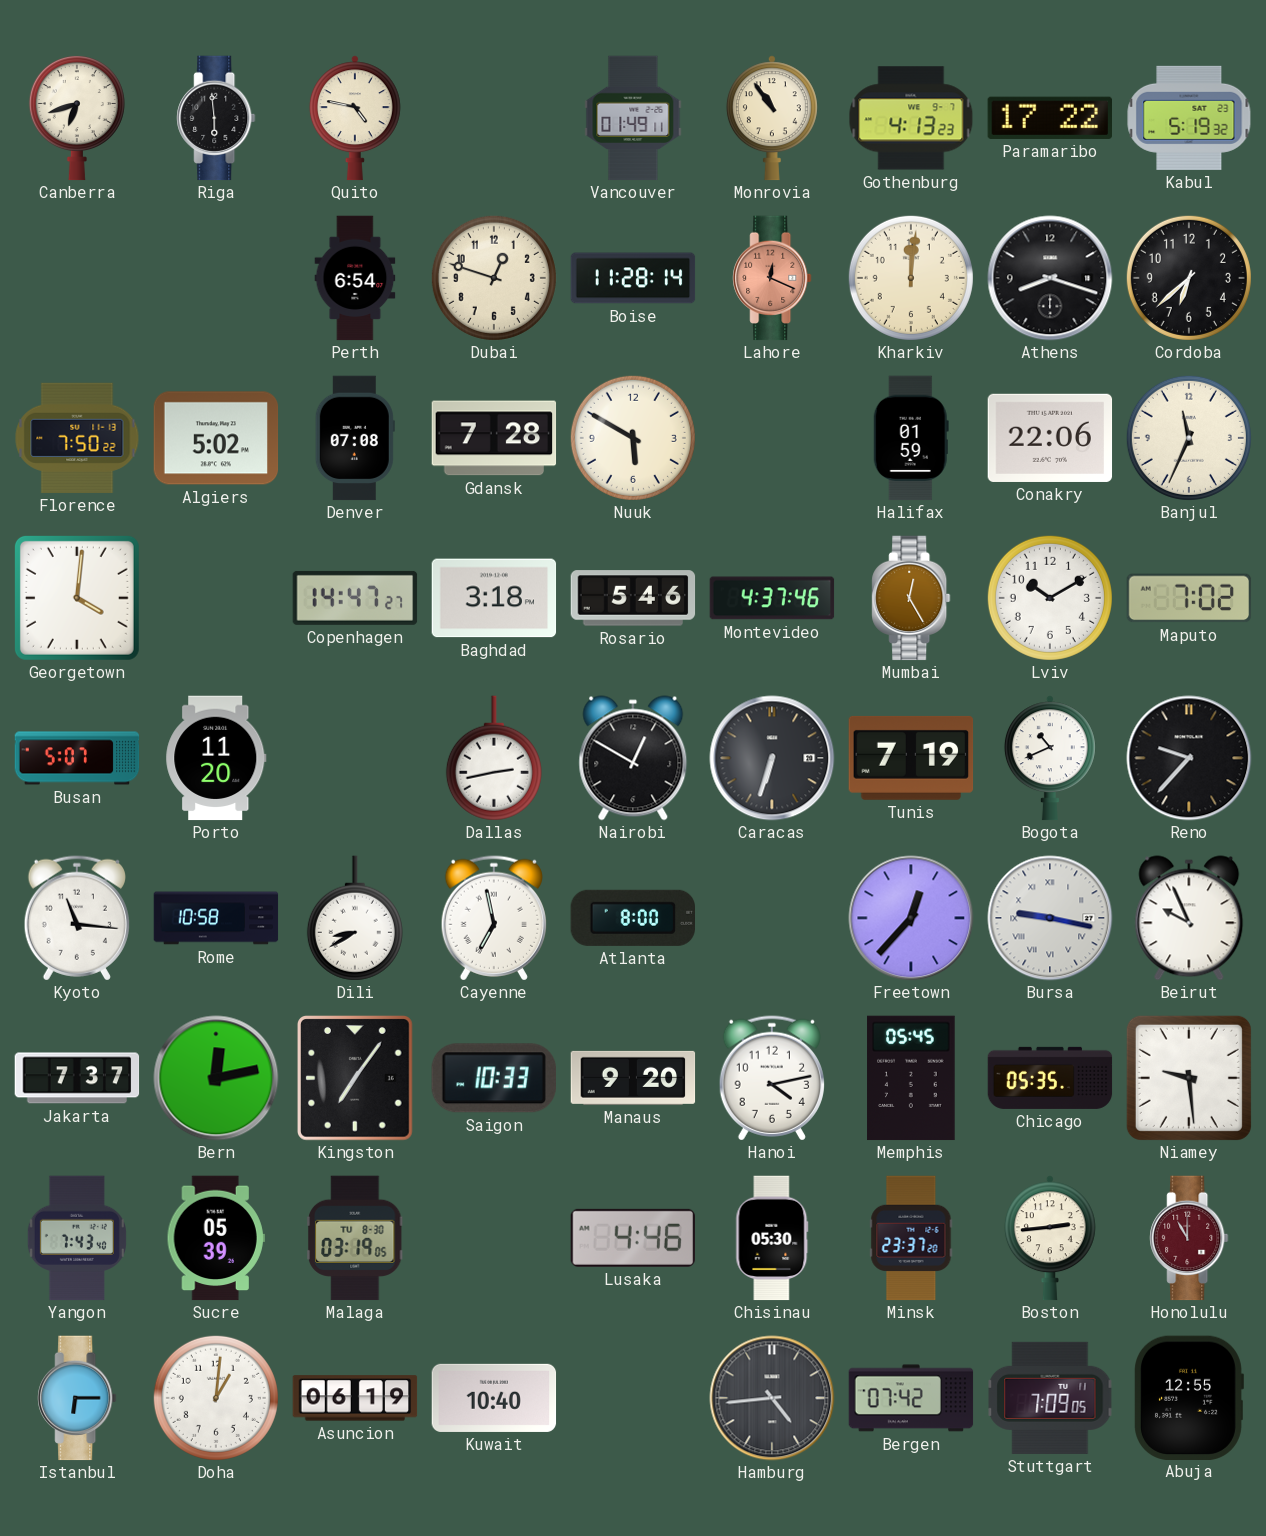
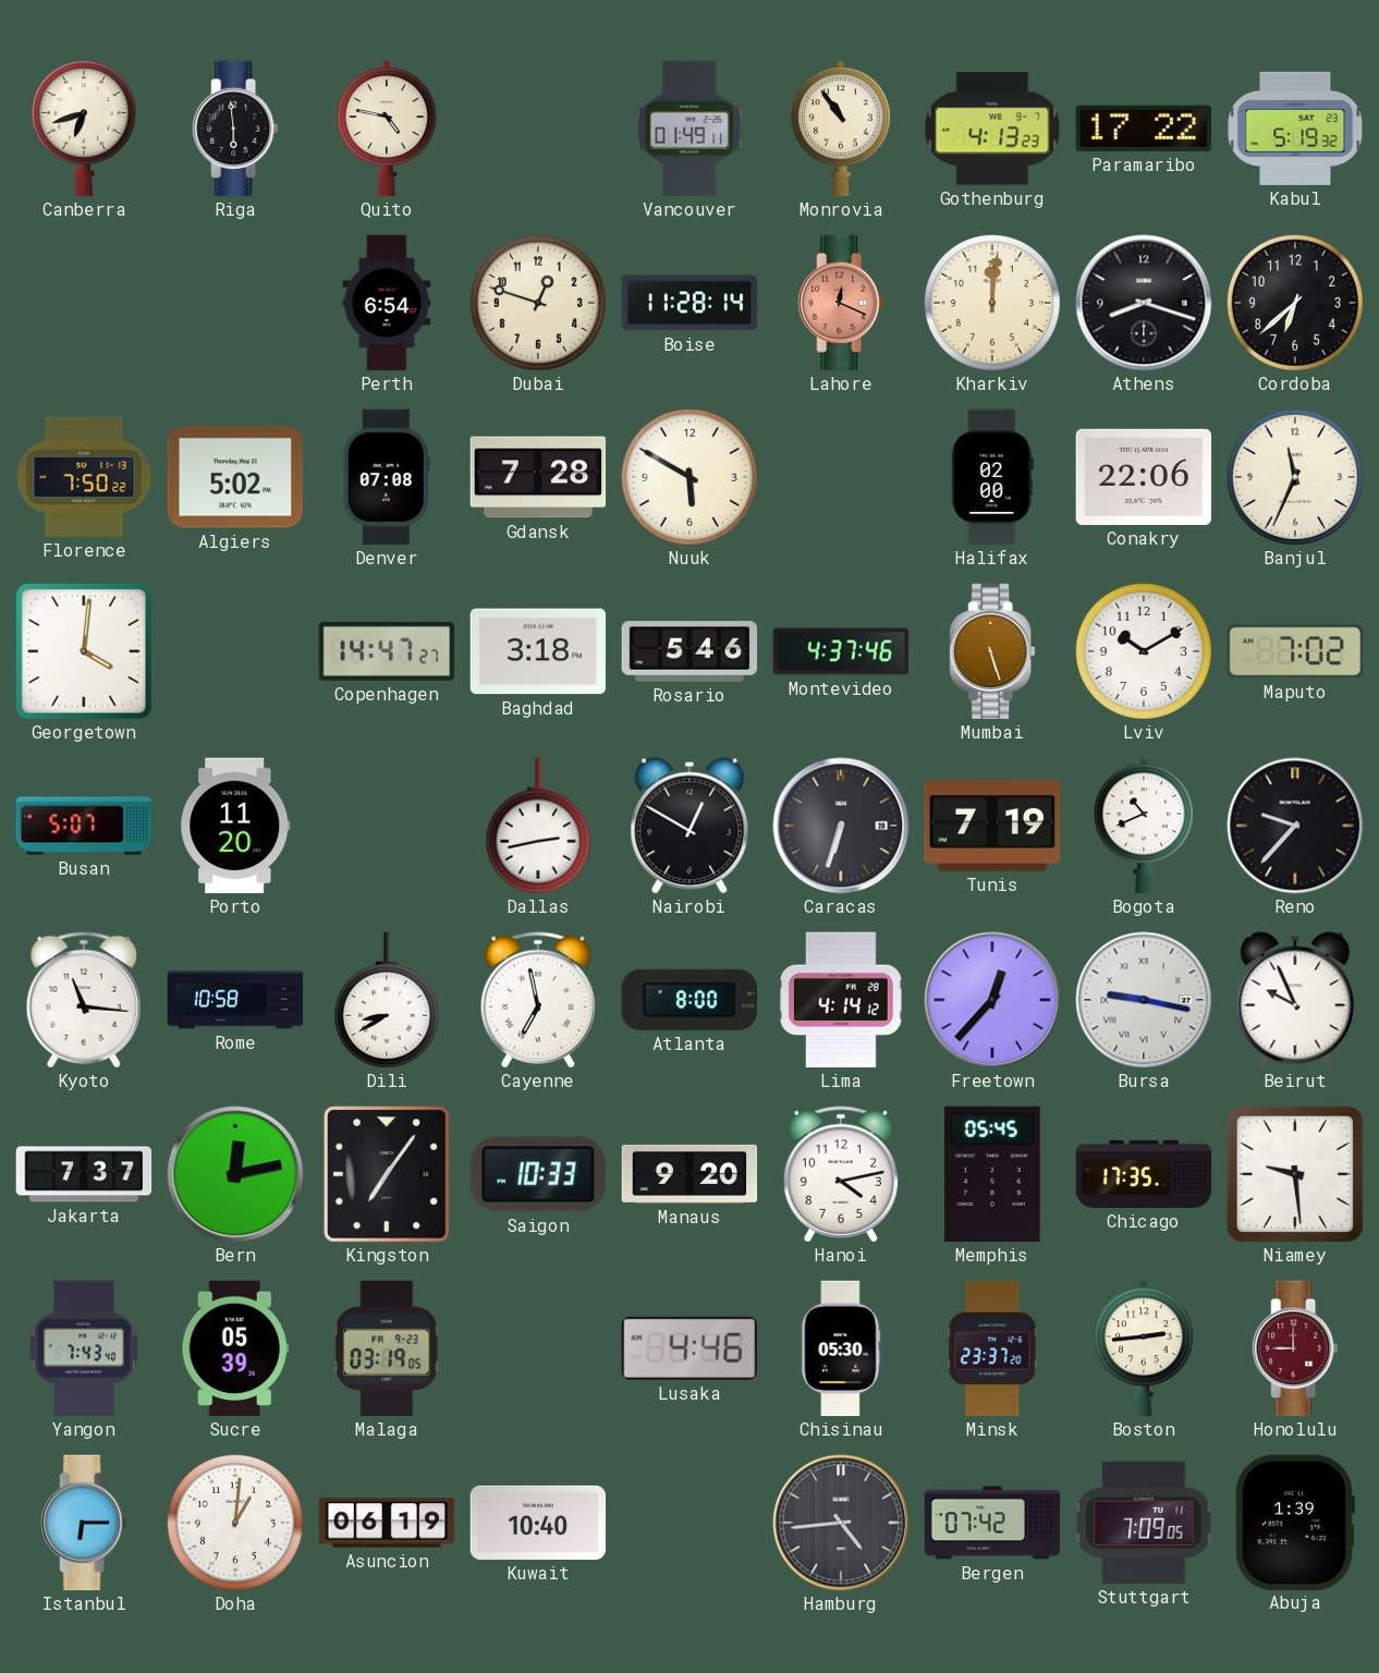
Halifax: 01:59 -> 02:00 (992, 477)
Mumbai: 12:25 -> 5:27 (992, 651)
Lima: none -> 4:14 (841, 1000)
Chicago: 05:35 -> 17:35 (1144, 1174)
Malaga date: TU 8-30 -> FR 9-23 (388, 1348)
Honolulu: 11:00 -> 9:00 (1295, 1348)
Abuja: 12:55 -> 1:39 (1295, 1522)
